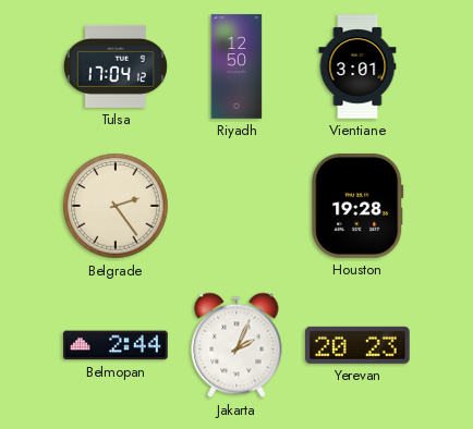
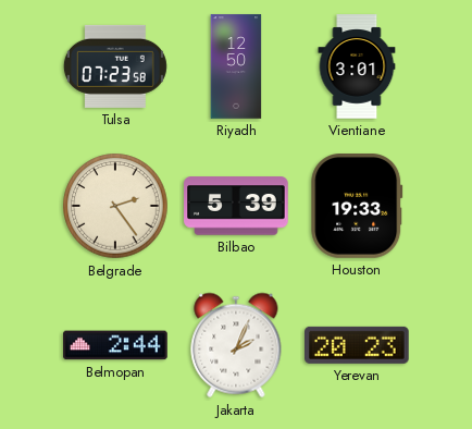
Tulsa: 17:04 -> 07:23 (115, 66)
Bilbao: none -> 5:39 (236, 206)
Houston: 19:28 -> 19:33 (357, 207)
